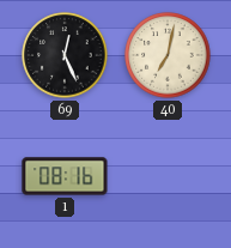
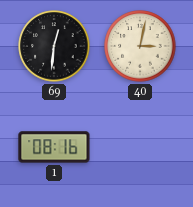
69: 12:26 -> 12:31 (54, 46)
40: 7:02 -> 3:02 (140, 46)
